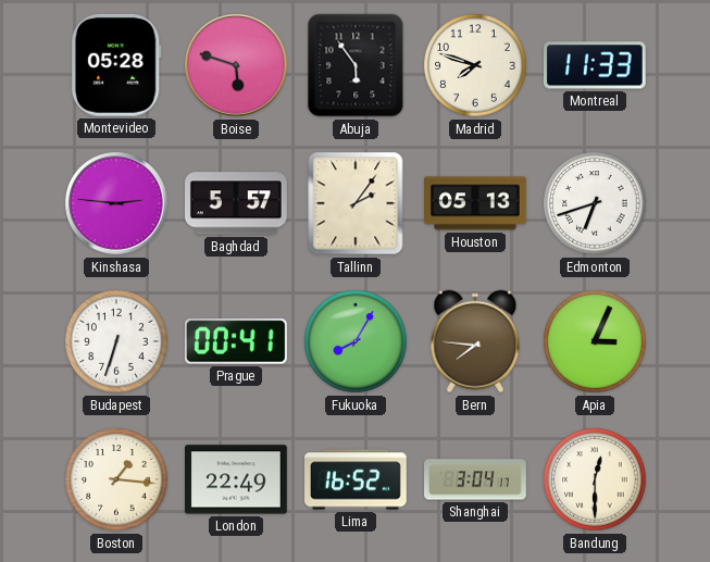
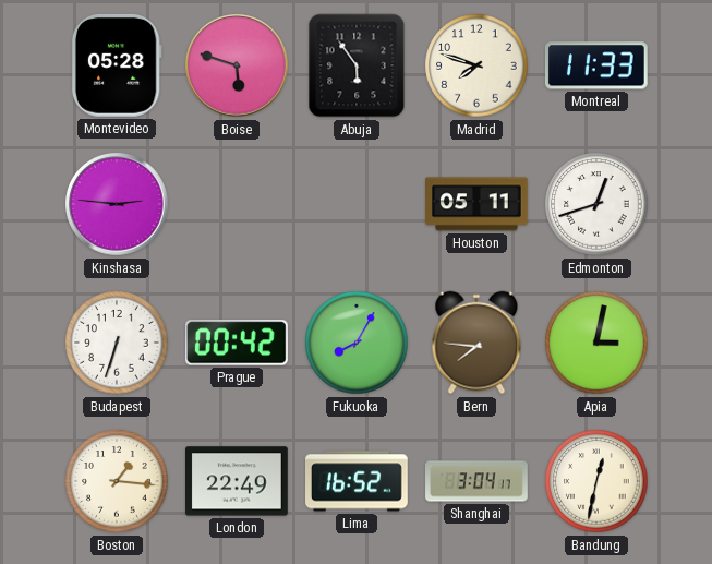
Baghdad: 5:57 -> none (237, 203)
Tallinn: 2:06 -> none (356, 203)
Houston: 05:13 -> 05:11 (478, 204)
Edmonton: 6:42 -> 12:42 (596, 204)
Prague: 00:41 -> 00:42 (237, 343)
Apia: 3:04 -> 3:02 (596, 343)
Bandung: 12:30 -> 12:32 (596, 481)
